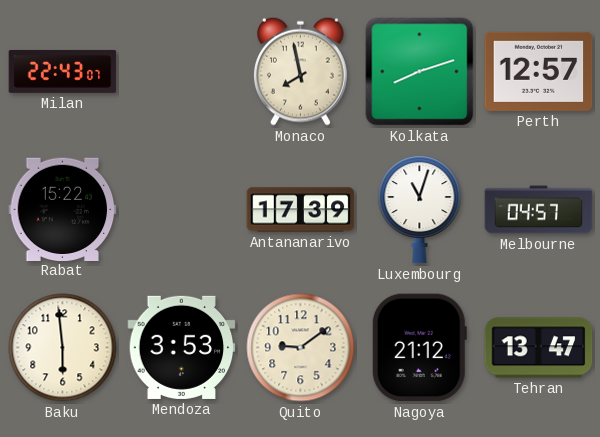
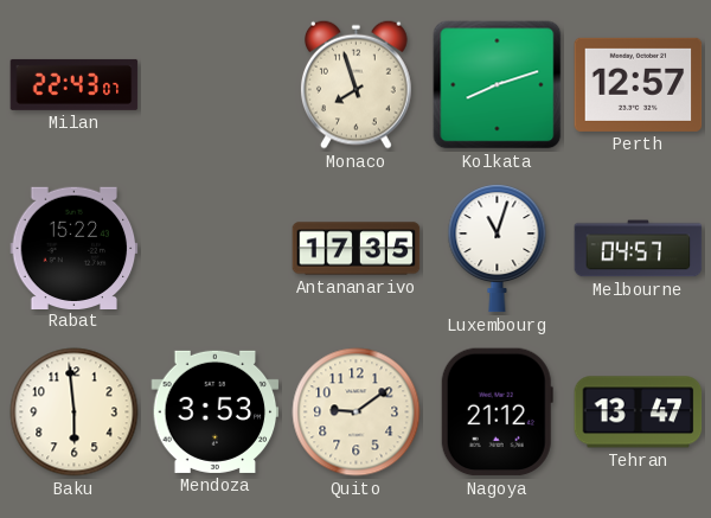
Monaco: 7:58 -> 7:57 (355, 84)
Antananarivo: 17:39 -> 17:35 (357, 249)
